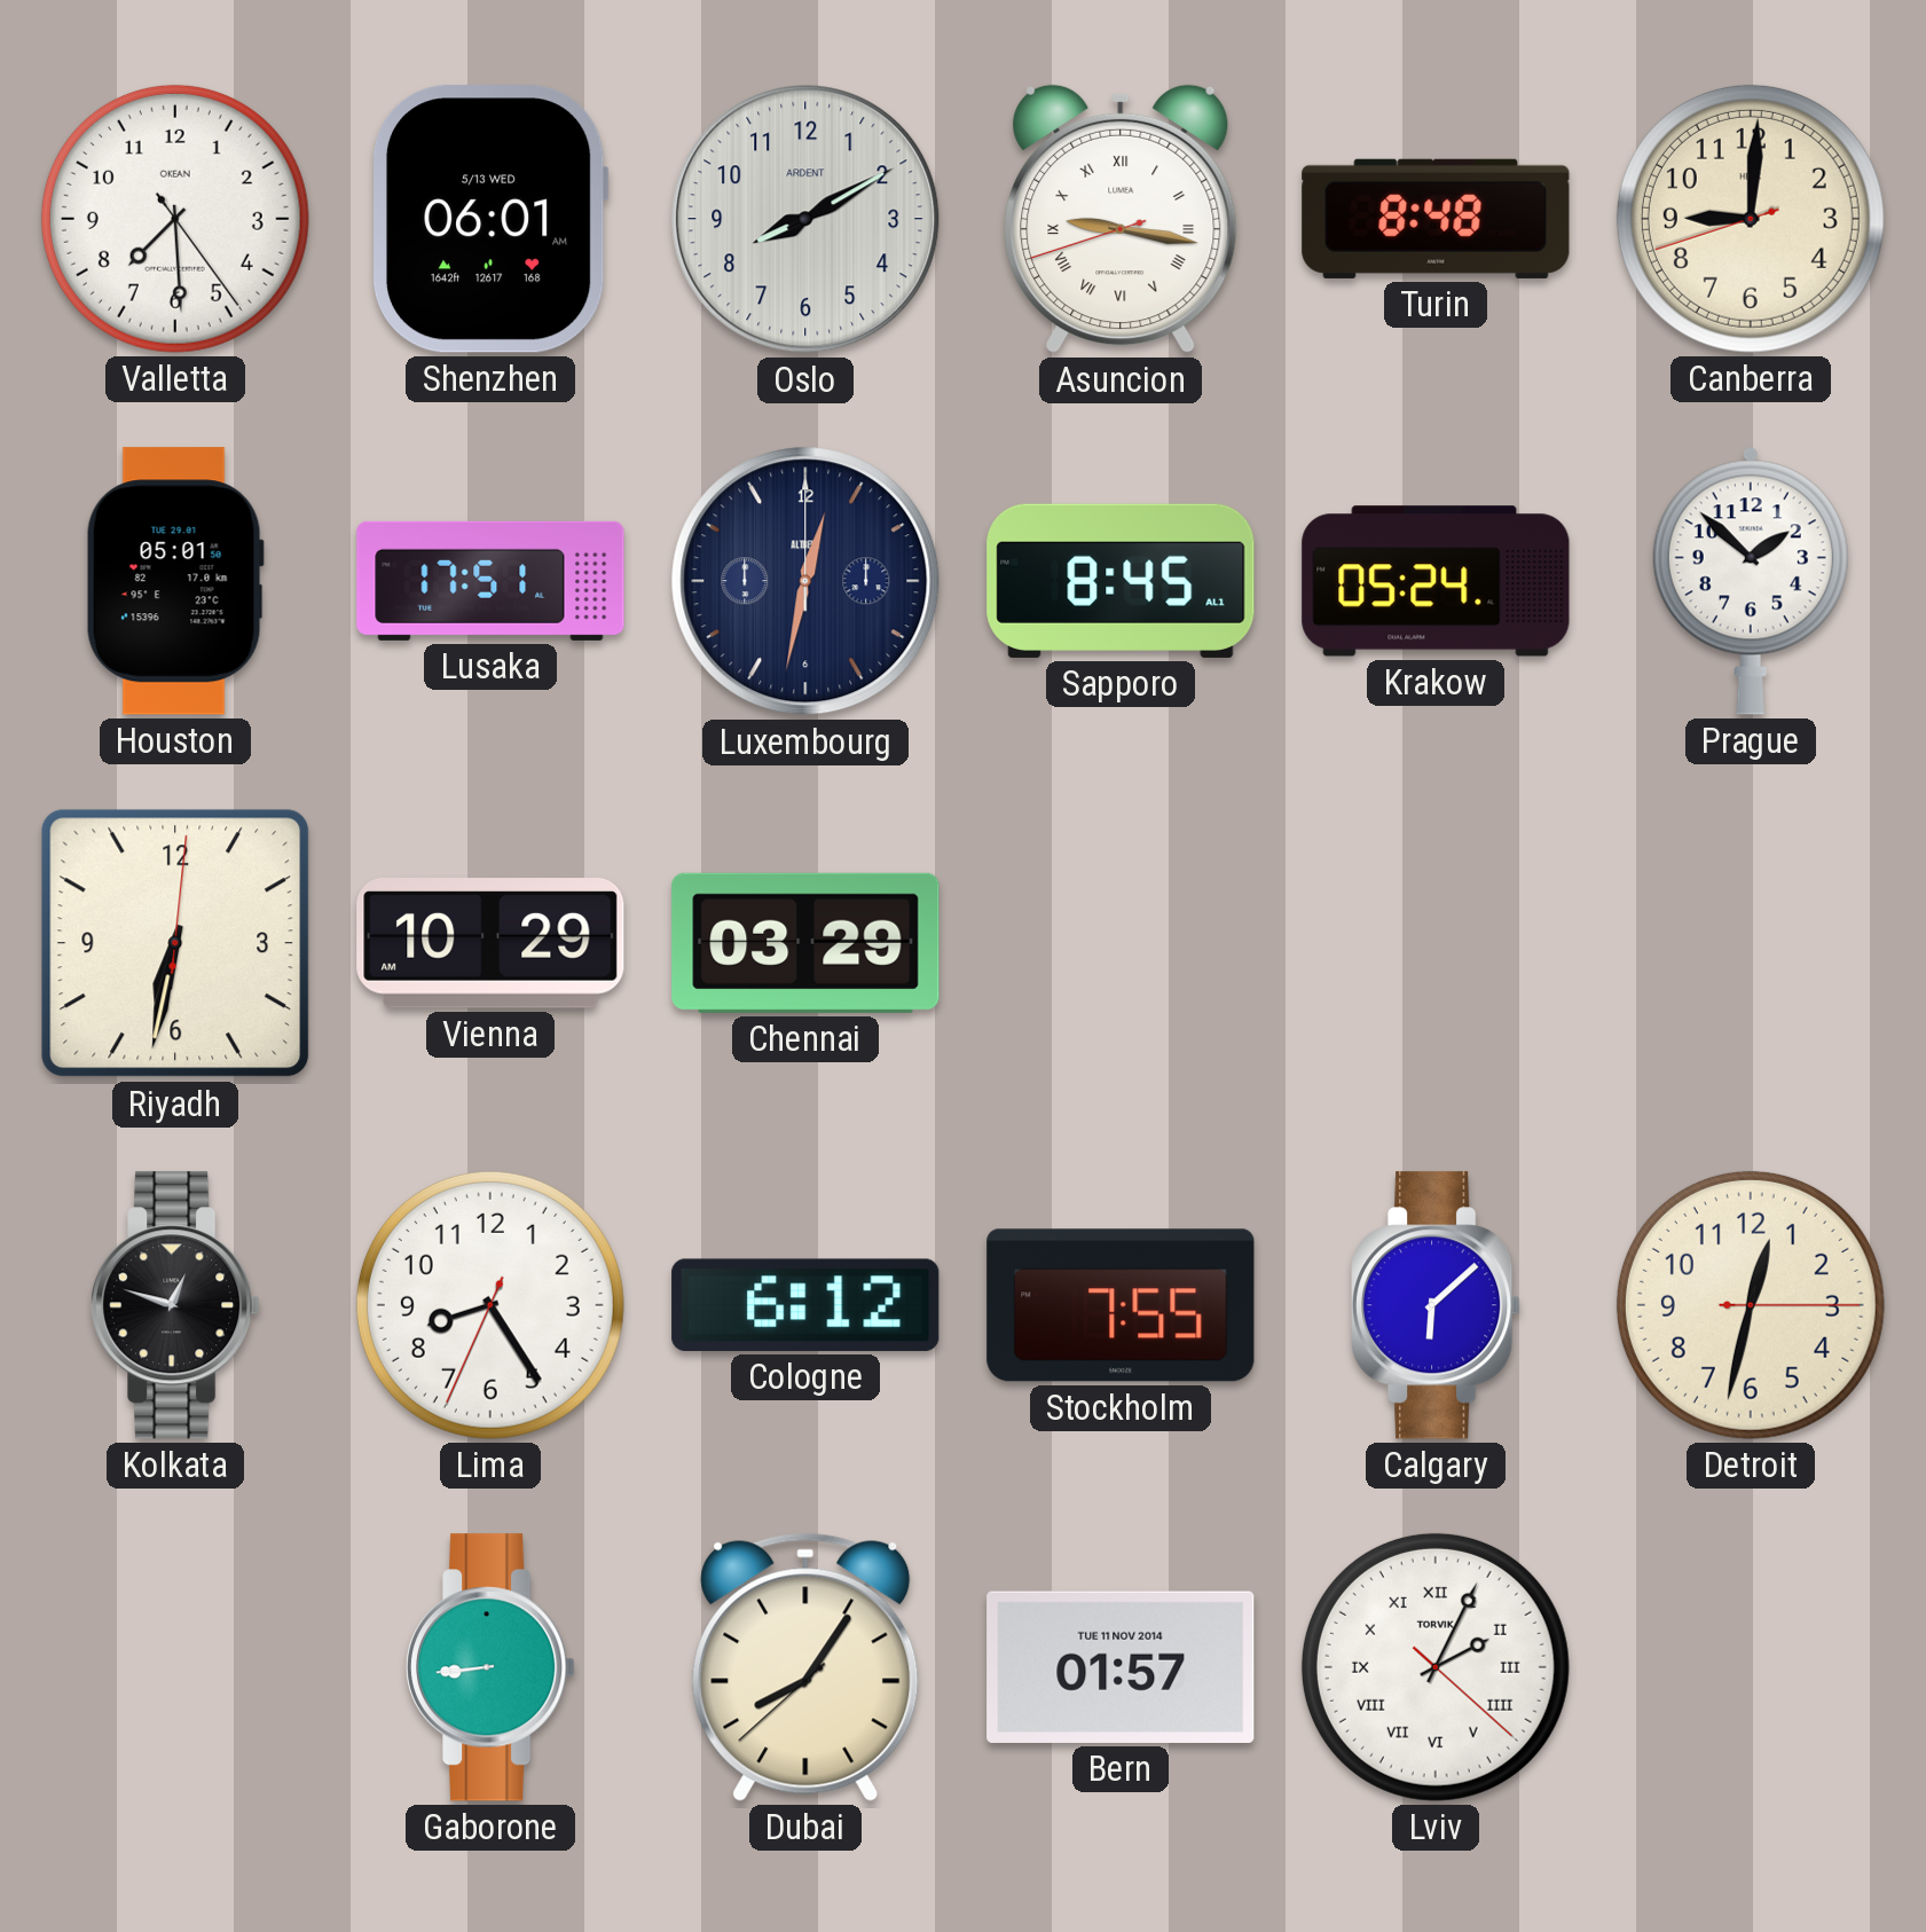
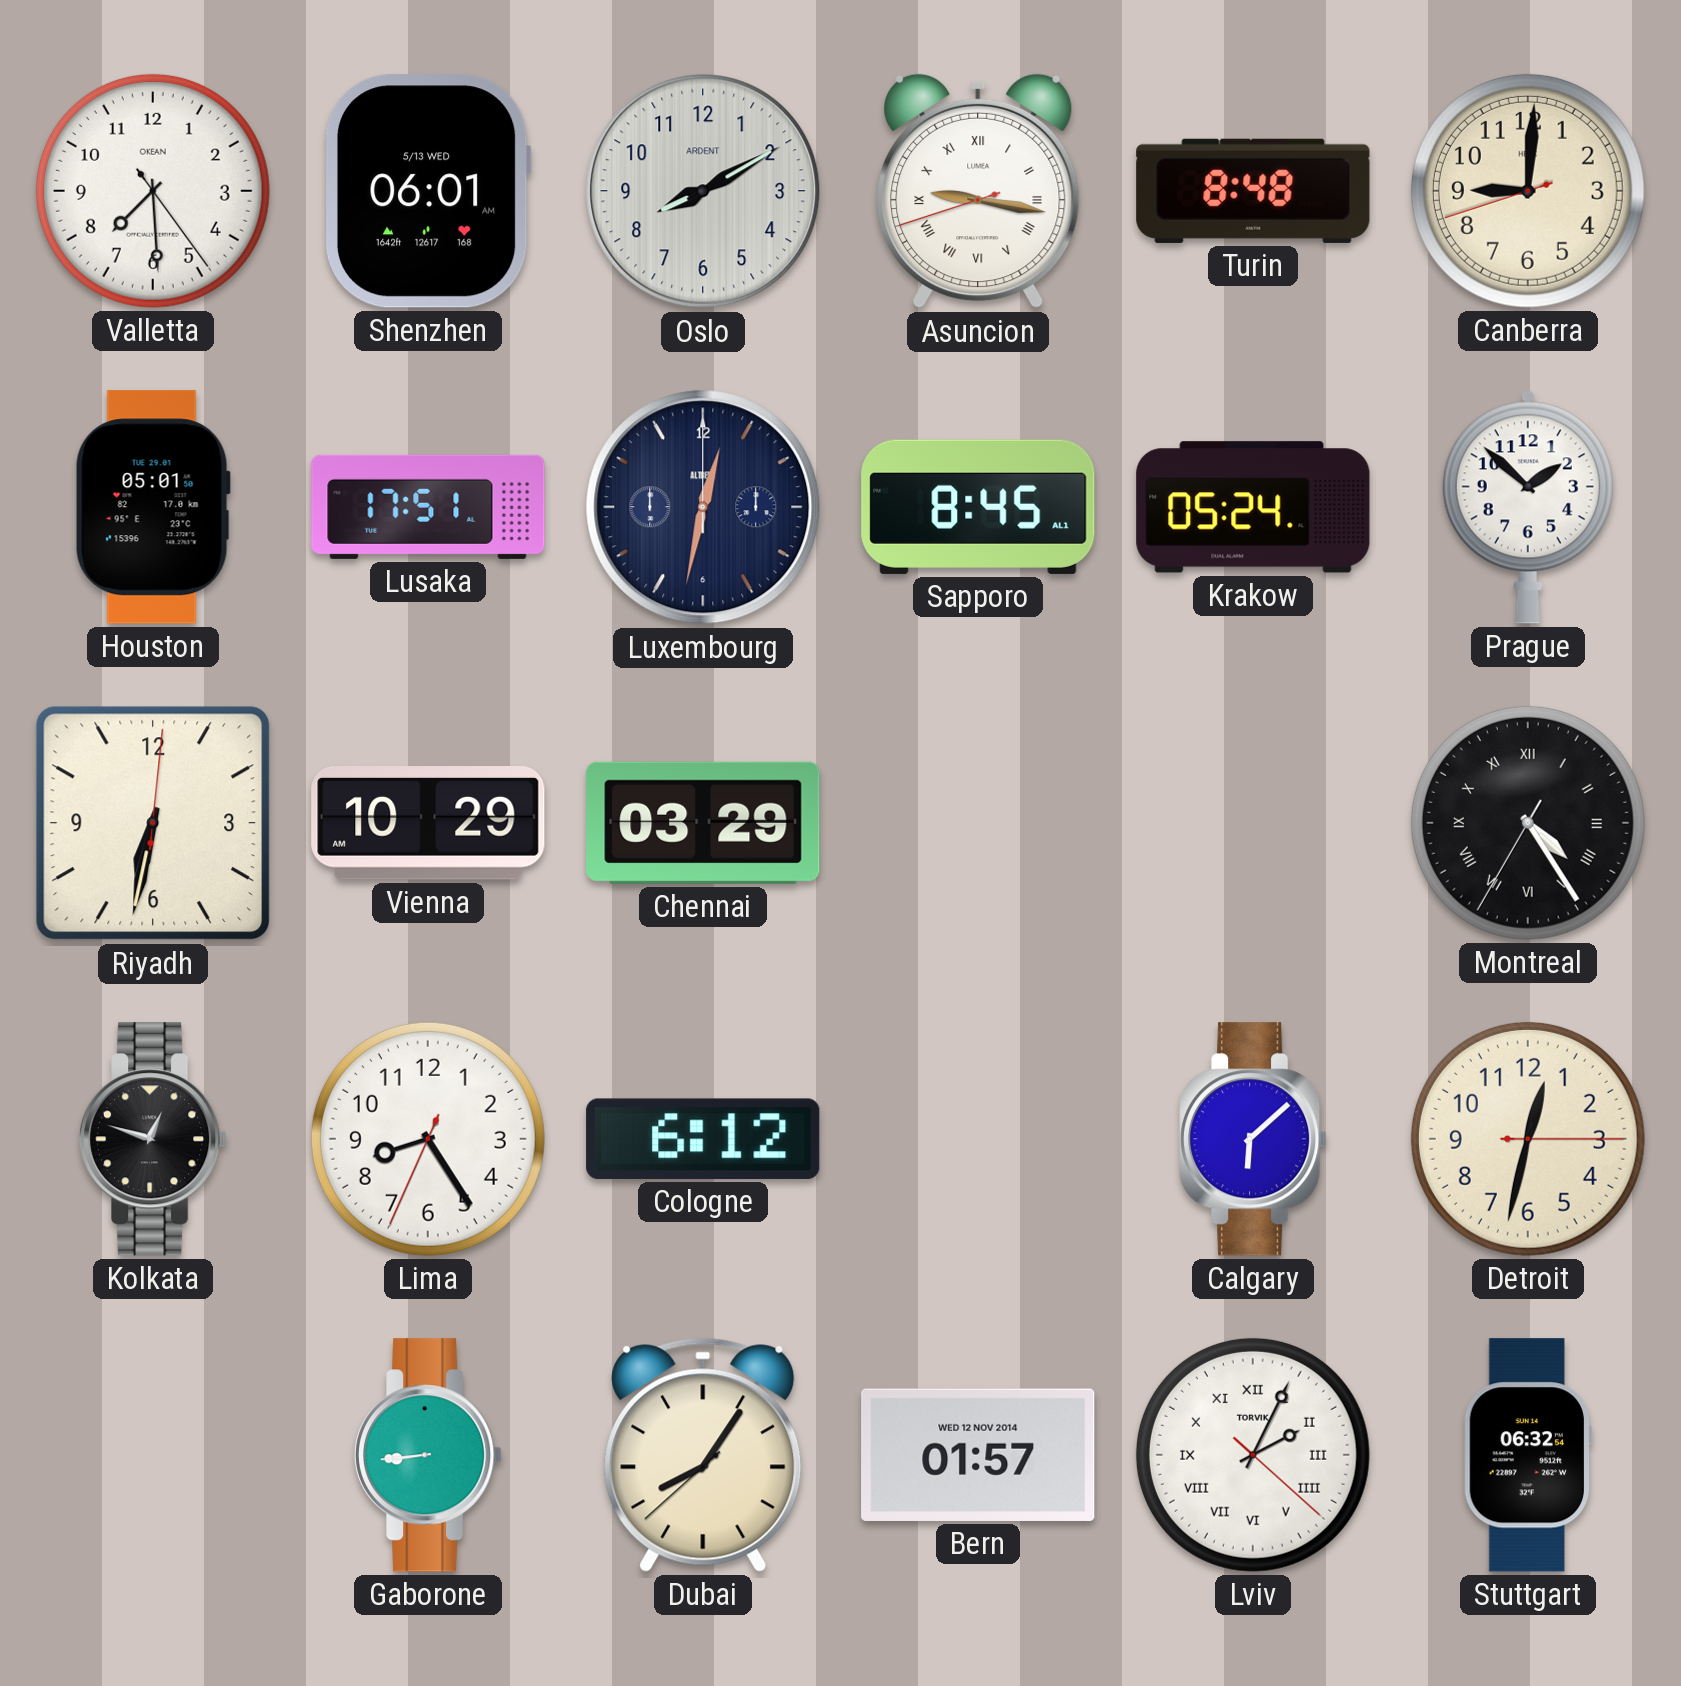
Montreal: none -> 4:24 (1528, 823)
Stockholm: 7:55 -> none (1121, 1305)
Bern date: TUE 11 NOV 2014 -> WED 12 NOV 2014 (978, 1455)
Stuttgart: none -> 06:32 (1527, 1455)
